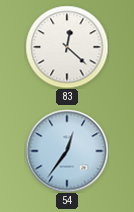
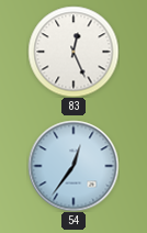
83: 12:22 -> 12:26 (73, 52)
